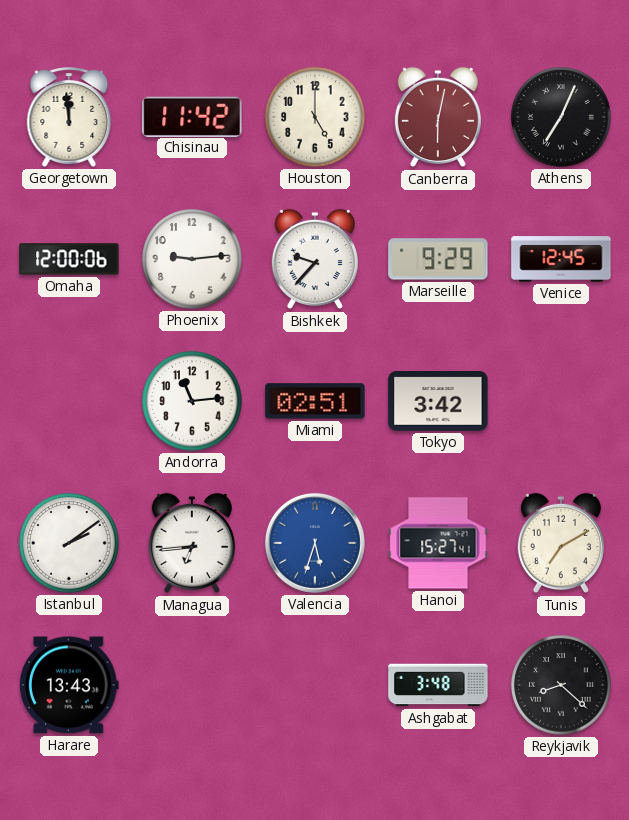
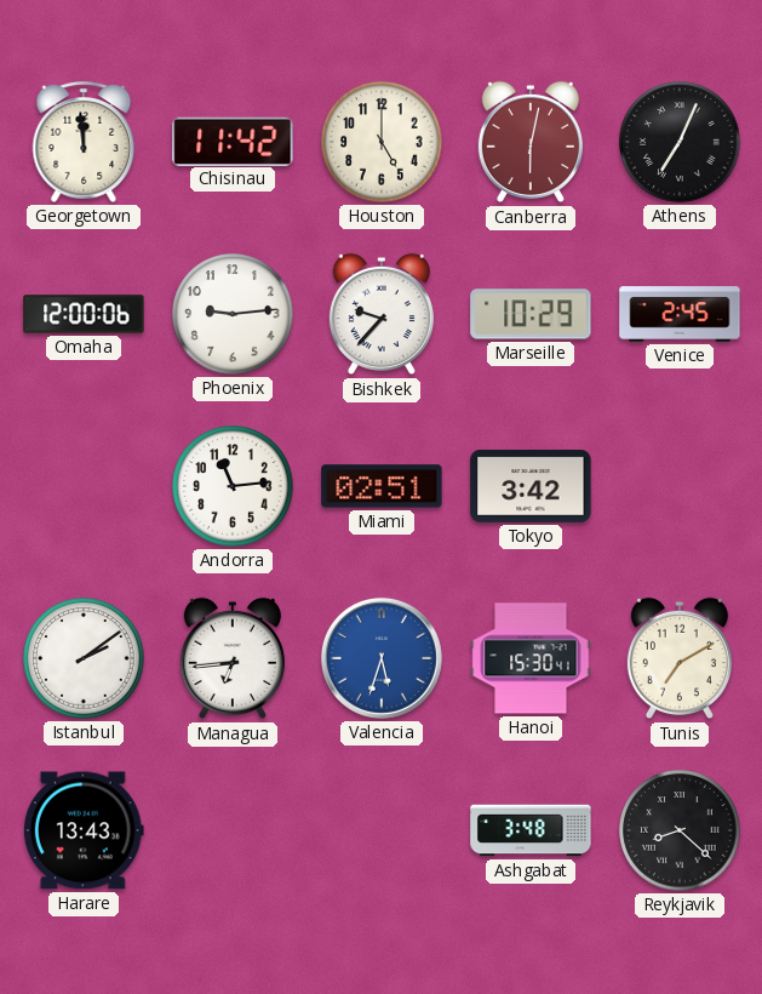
Marseille: 9:29 -> 10:29 (531, 314)
Venice: 12:45 -> 2:45 (680, 314)
Hanoi: 15:27 -> 15:30 (531, 658)
